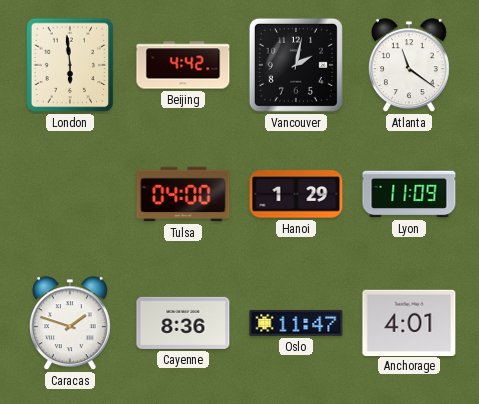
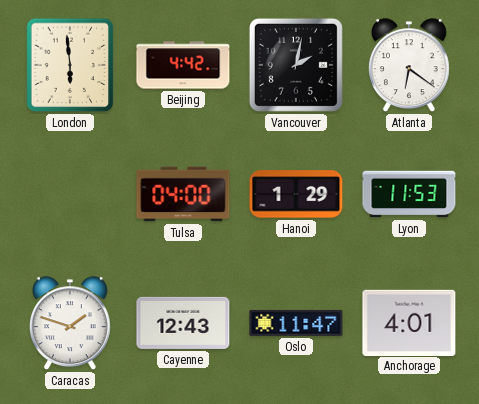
Atlanta: 11:21 -> 6:21 (409, 66)
Lyon: 11:09 -> 11:53 (409, 194)
Cayenne: 8:36 -> 12:43 (183, 323)
